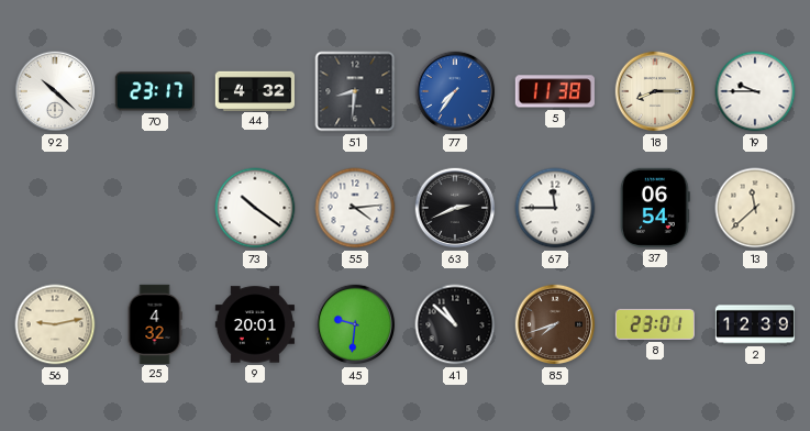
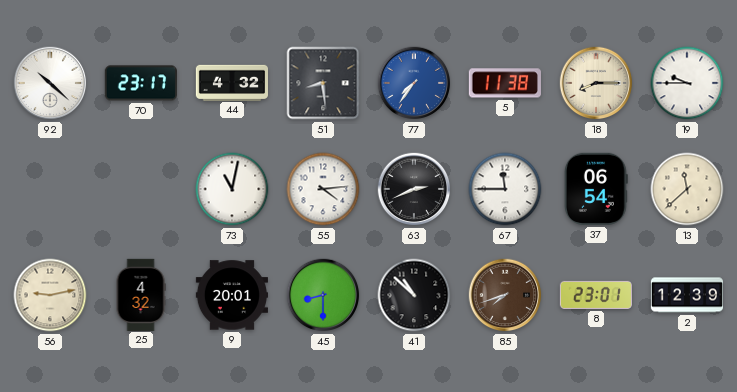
51: 8:31 -> 8:29 (323, 83)
73: 10:21 -> 11:02 (232, 189)
45: 9:31 -> 8:30 (323, 295)
